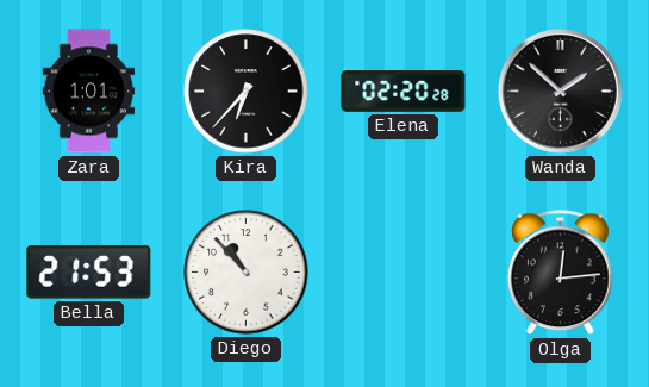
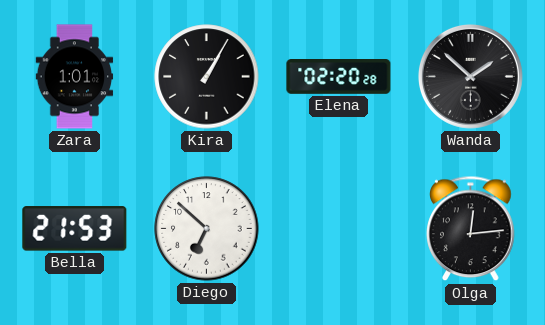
Kira: 6:37 -> 1:05 (207, 77)
Diego: 10:53 -> 6:52 (207, 229)
